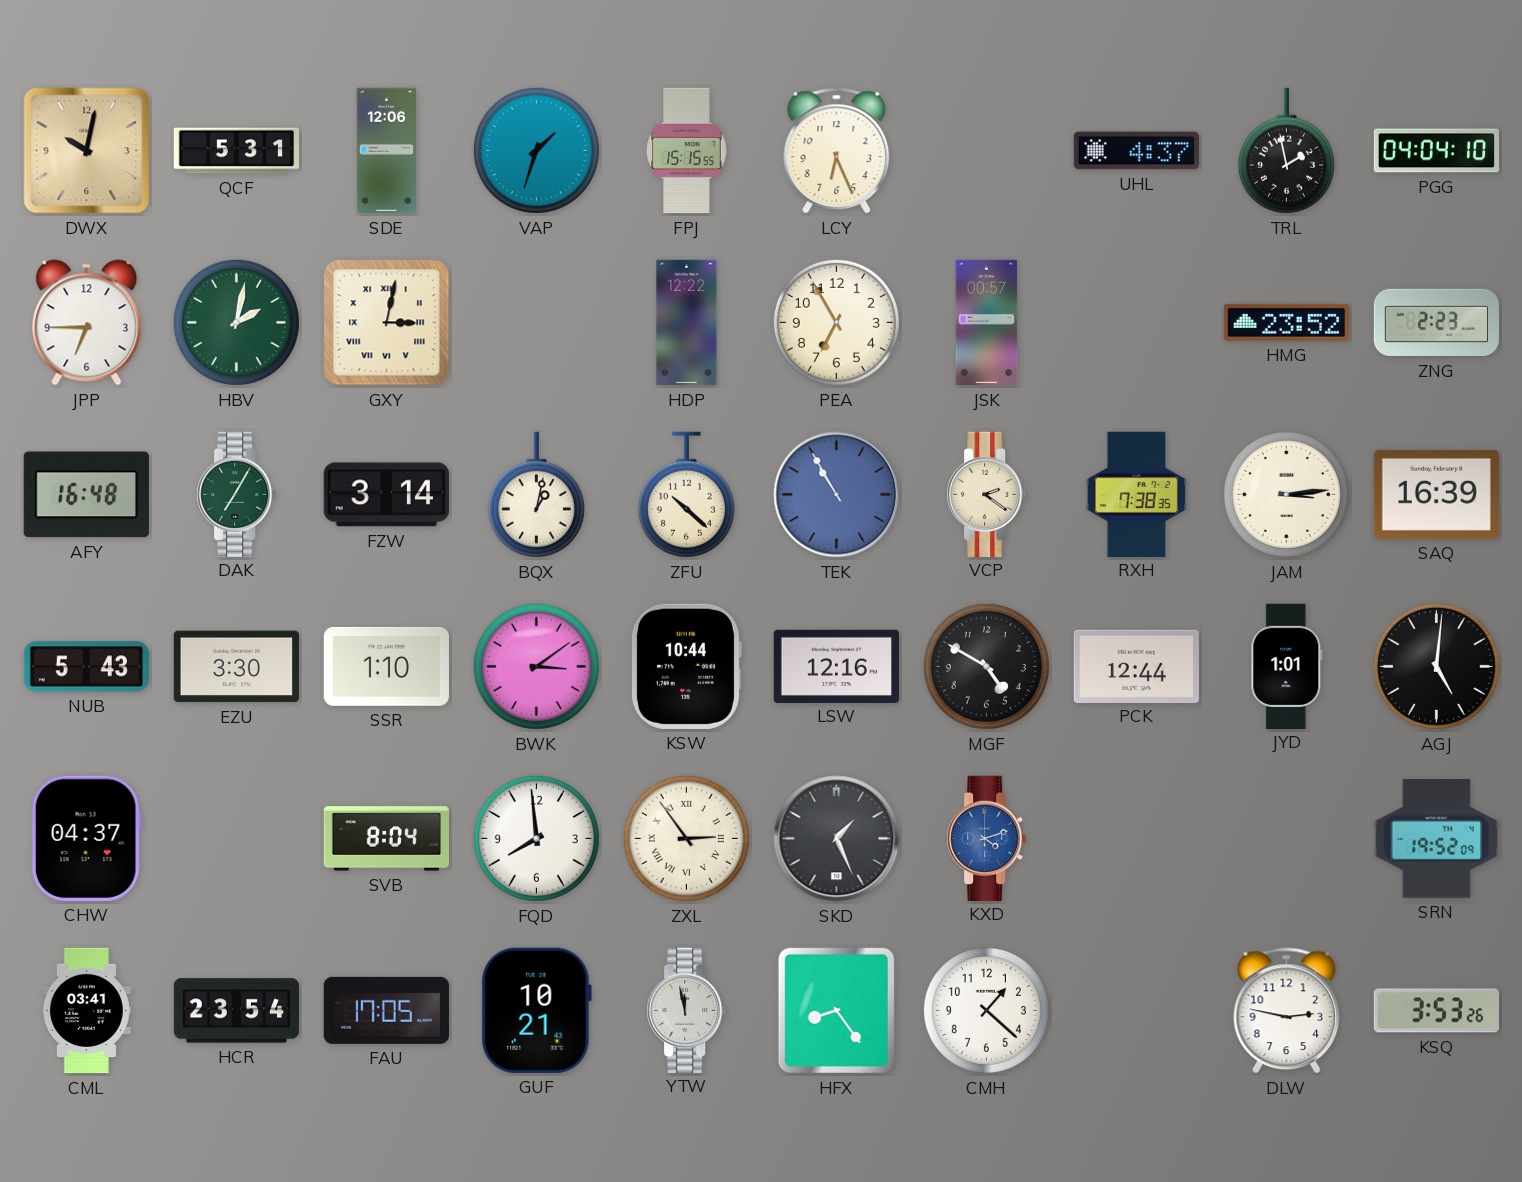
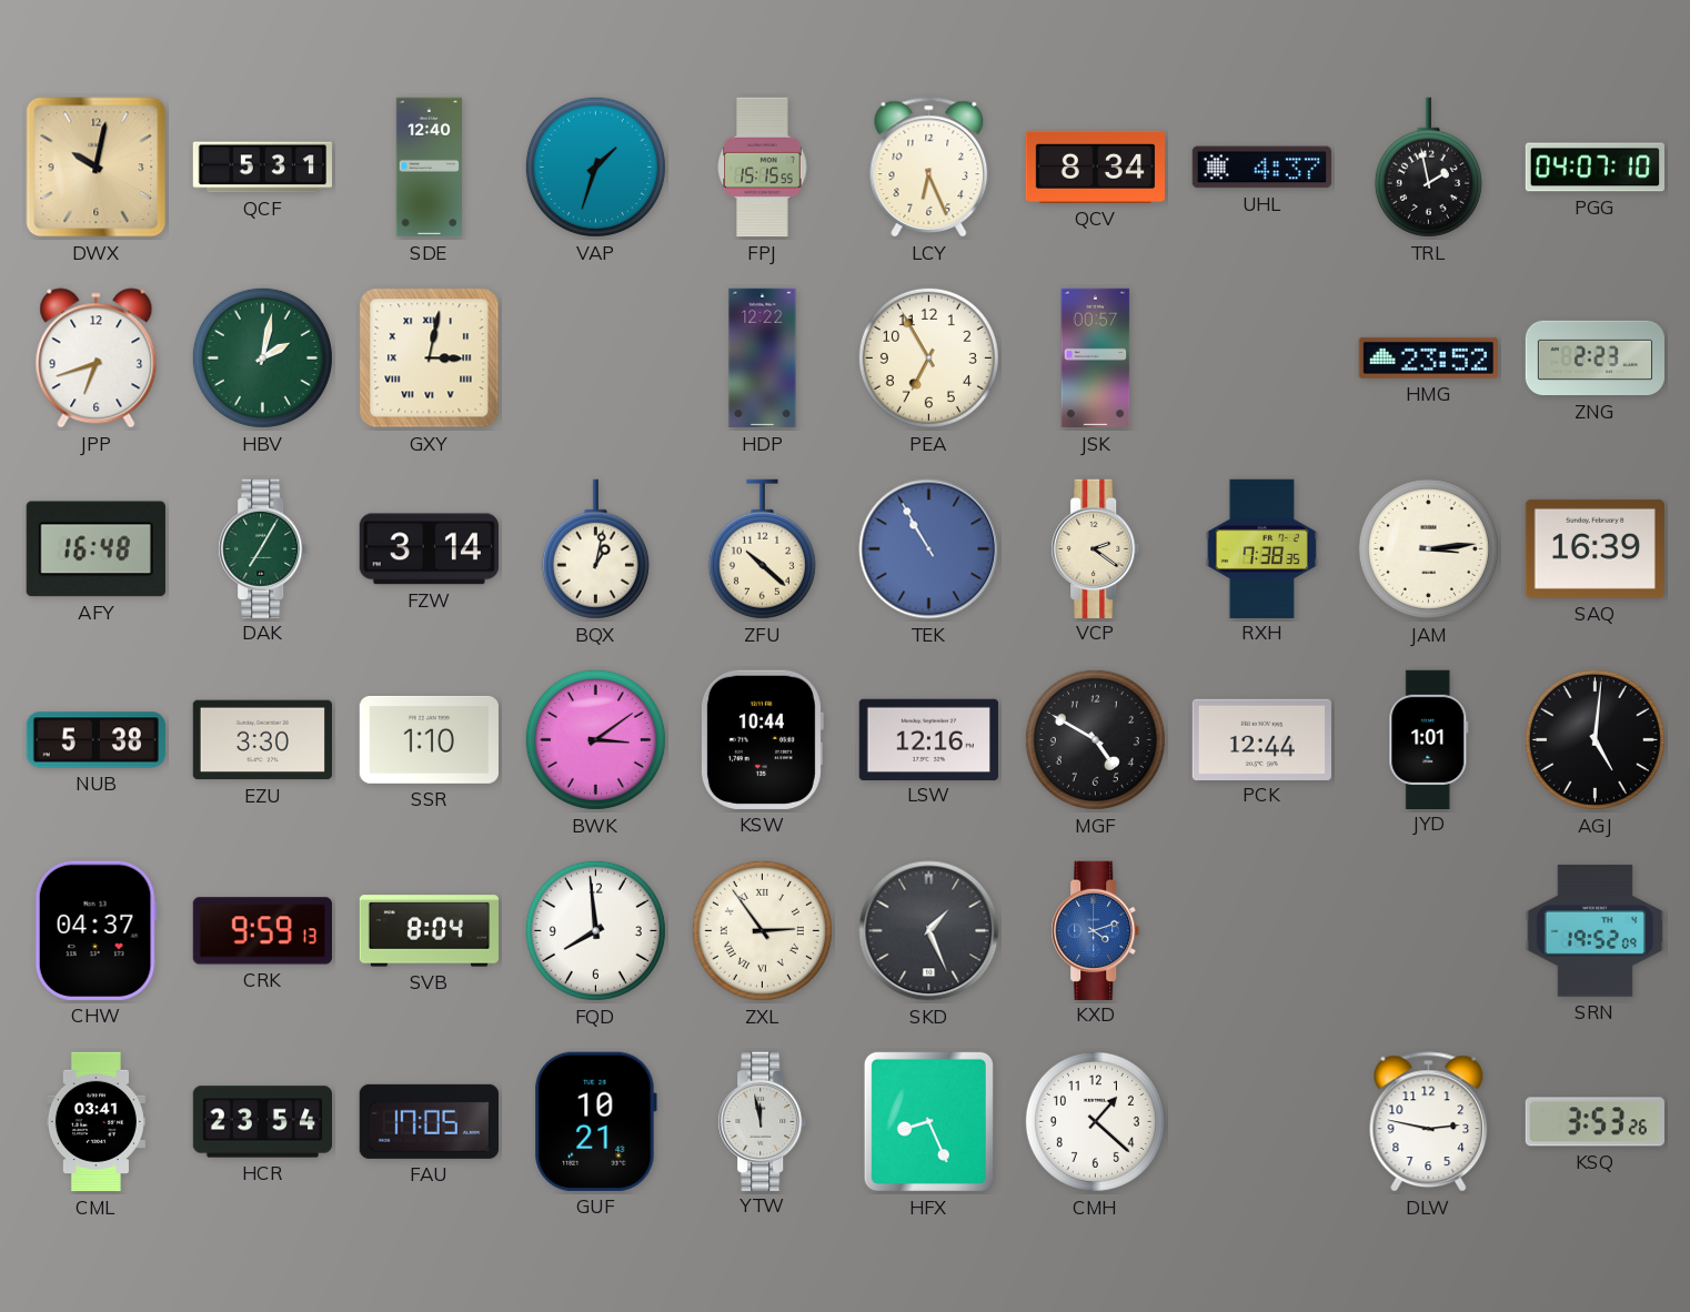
SDE: 12:06 -> 12:40 (429, 168)
QCV: none -> 8:34 (1095, 166)
PGG: 04:04 -> 04:07 (1595, 168)
JPP: 6:45 -> 6:42 (97, 359)
NUB: 5:43 -> 5:38 (95, 740)
CRK: none -> 9:59 (262, 931)
HFX: 8:24 -> 8:26 (928, 1121)
